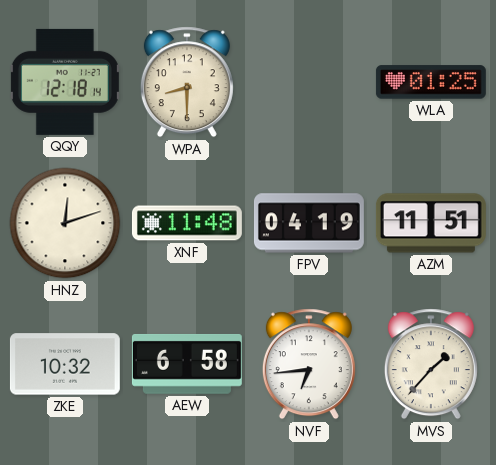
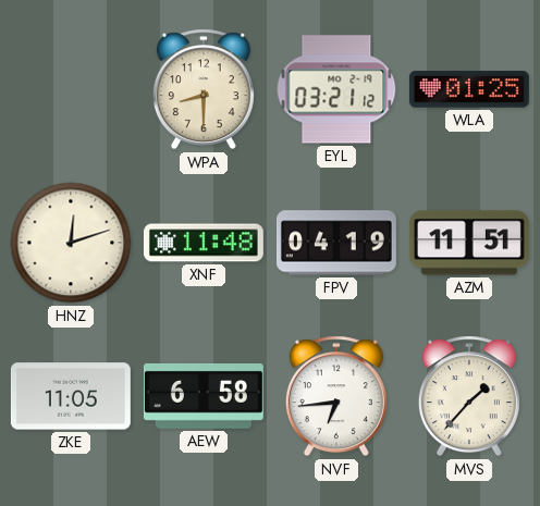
QQY: 12:18 -> none (65, 82)
EYL: none -> 03:21 (336, 89)
ZKE: 10:32 -> 11:05 (71, 396)
